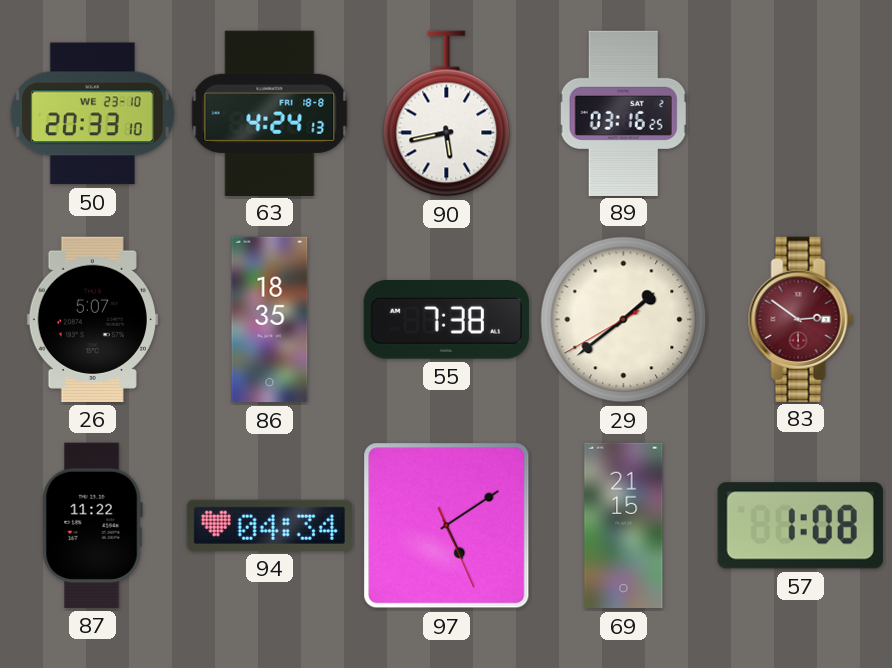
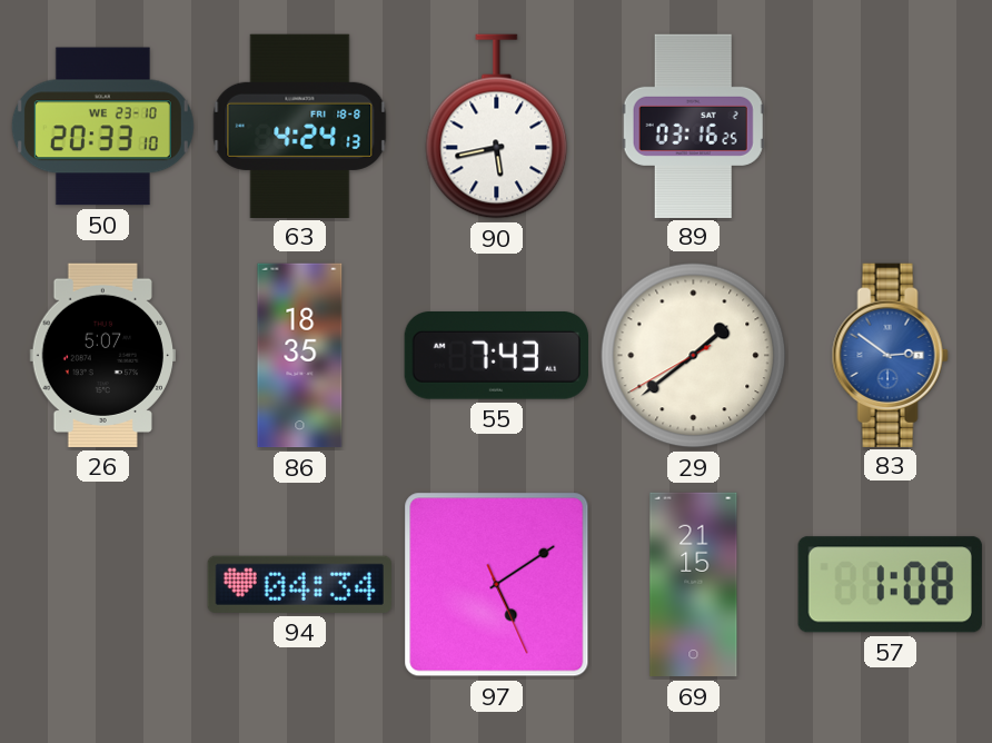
55: 7:38 -> 7:43 (496, 356)
83 dial: burgundy -> blue (890, 355)
87: 11:22 -> none (92, 525)
